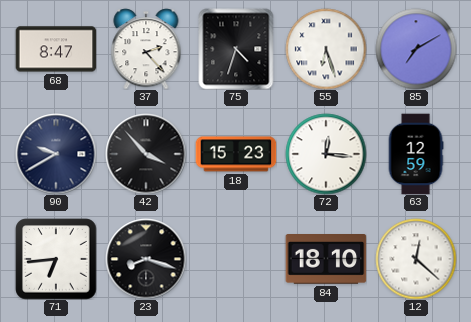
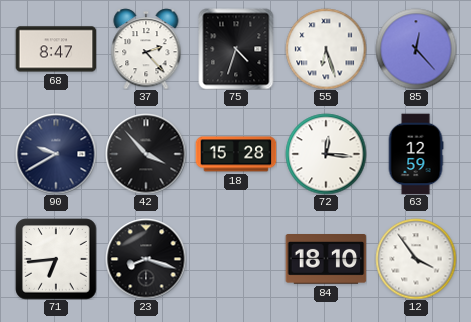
85: 7:10 -> 12:23 (416, 49)
18: 15:23 -> 15:28 (236, 154)
12: 12:22 -> 3:54 (416, 259)
